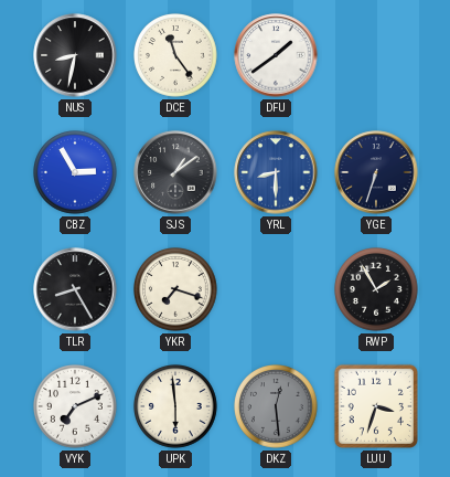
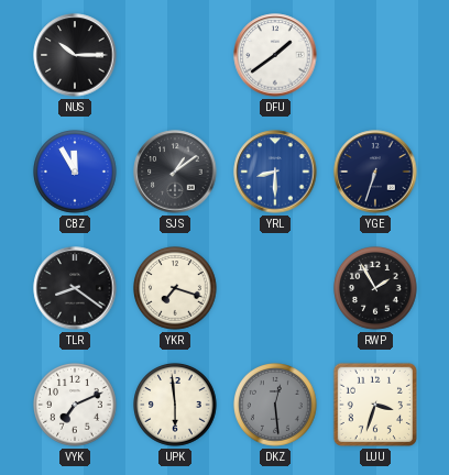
NUS: 8:32 -> 10:15 (75, 55)
DCE: 11:24 -> none (176, 56)
CBZ: 2:55 -> 11:55 (76, 173)
TLR: 8:25 -> 8:21 (75, 288)
